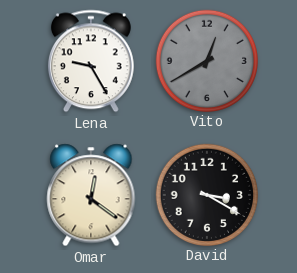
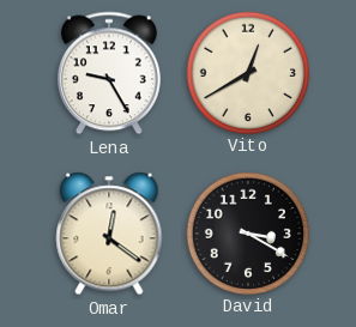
Vito dial: grey -> cream (247, 72)
